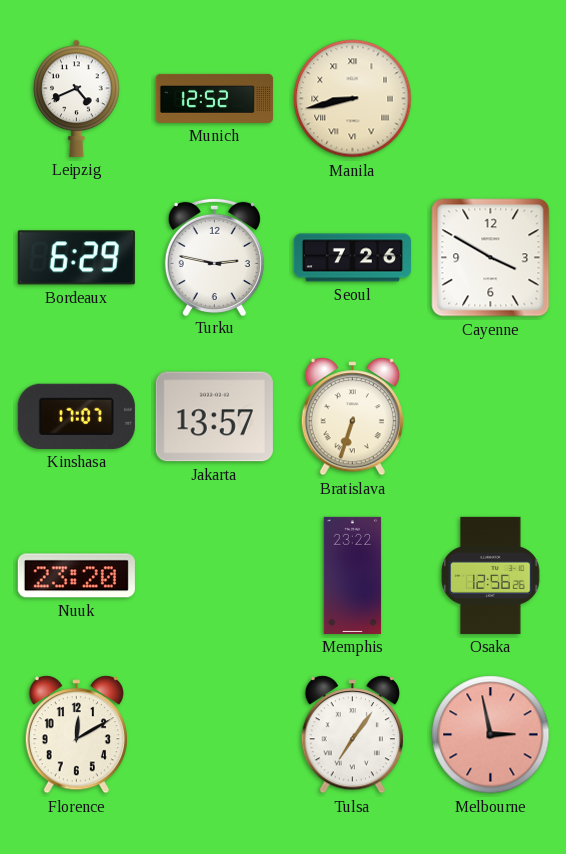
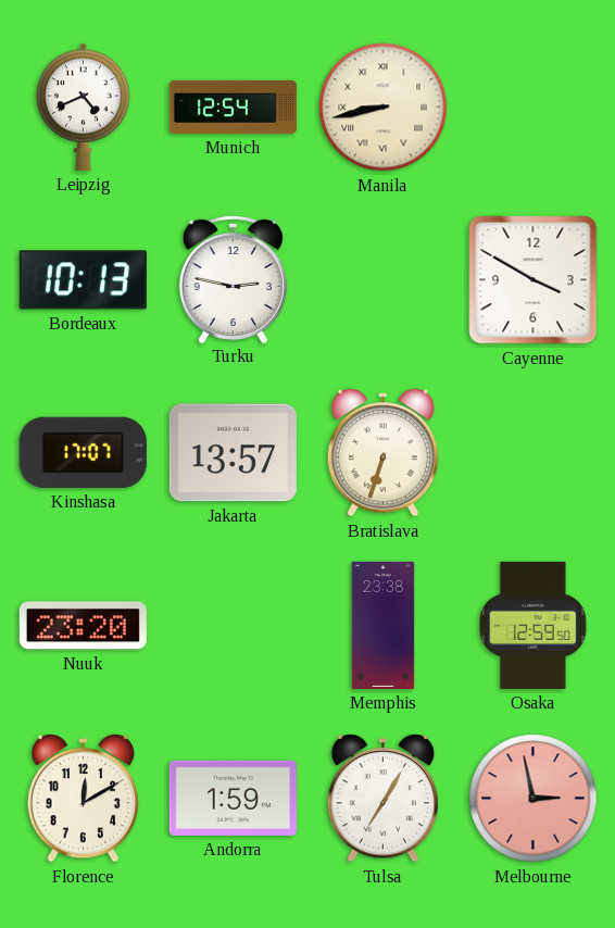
Munich: 12:52 -> 12:54 (233, 106)
Bordeaux: 6:29 -> 10:13 (83, 280)
Seoul: 7:26 -> none (352, 258)
Memphis: 23:22 -> 23:38 (384, 625)
Osaka: 12:56 -> 12:59 (534, 625)
Andorra: none -> 1:59 (233, 798)
Tulsa: 7:06 -> 7:05 (382, 799)
